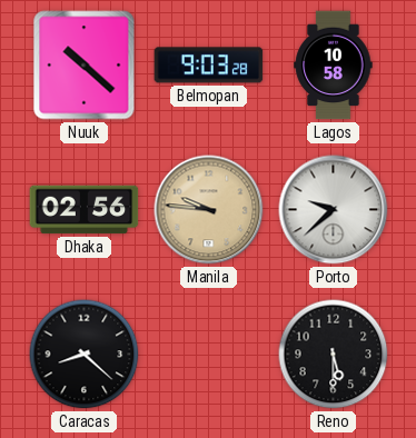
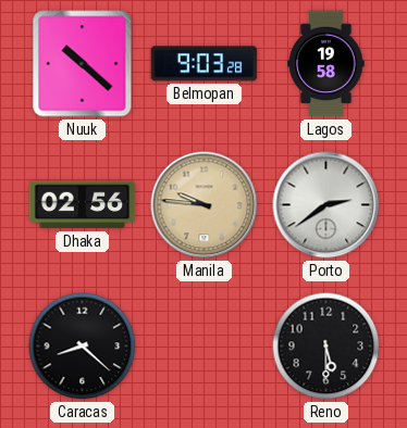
Lagos: 10:58 -> 19:58 (326, 64)
Porto: 9:38 -> 2:39 (326, 205)
